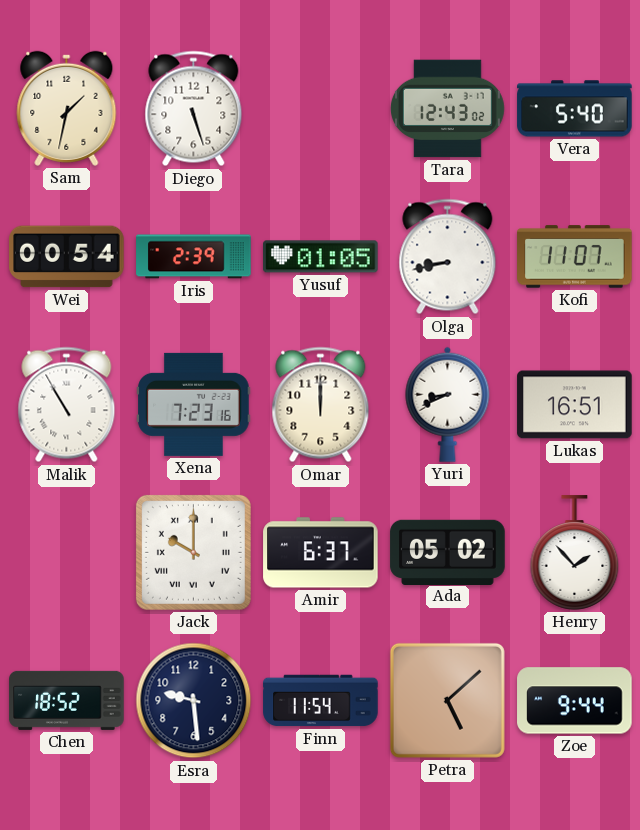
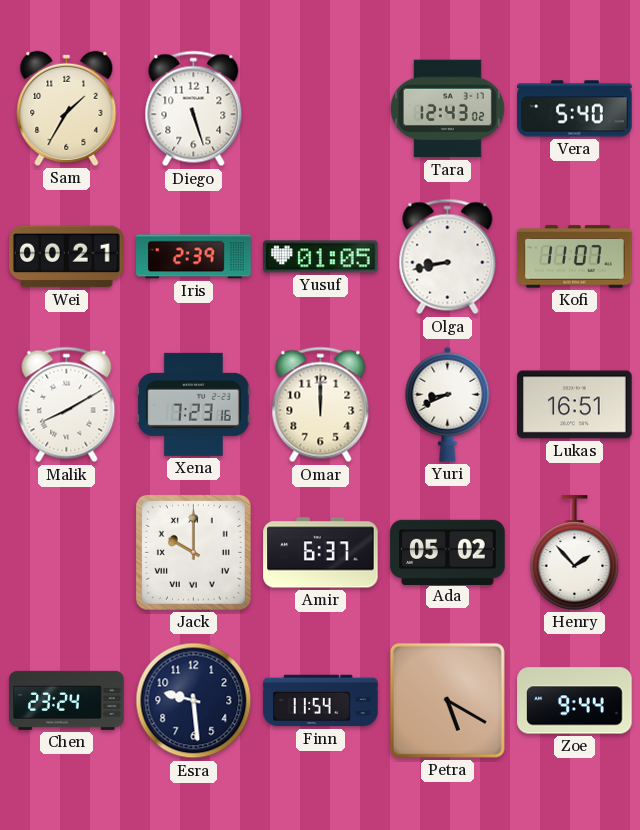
Sam: 1:32 -> 1:35 (67, 108)
Wei: 00:54 -> 00:21 (67, 257)
Malik: 10:55 -> 8:10 (67, 405)
Chen: 18:52 -> 23:24 (67, 700)
Petra: 5:08 -> 5:20 (447, 700)
